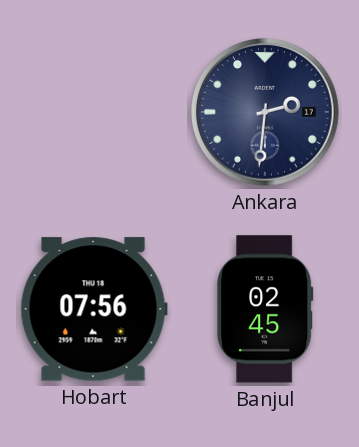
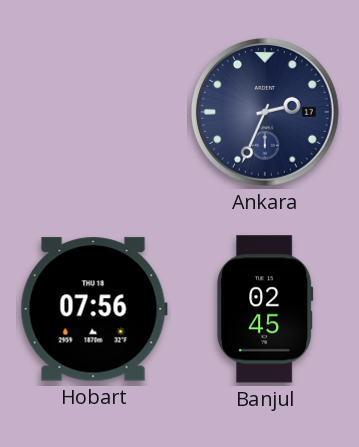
Ankara: 2:31 -> 2:34 (265, 112)
